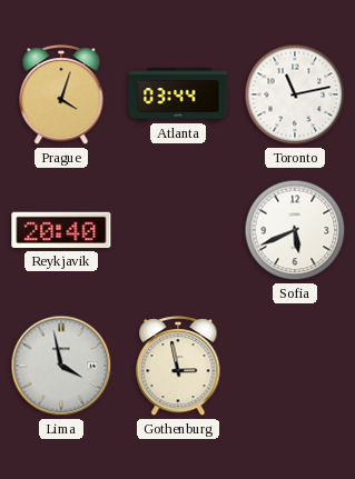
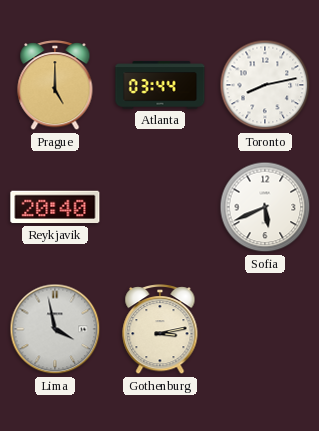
Prague: 4:03 -> 5:00 (55, 86)
Toronto: 11:13 -> 8:13 (265, 85)
Gothenburg: 2:58 -> 3:13 (160, 330)
